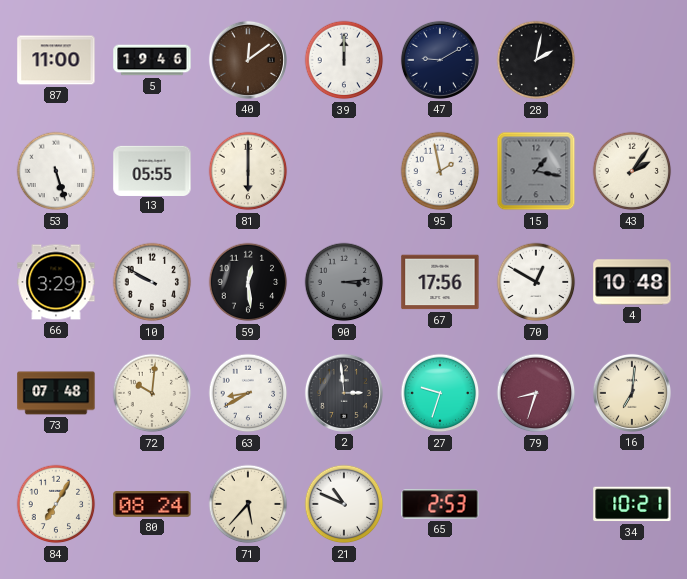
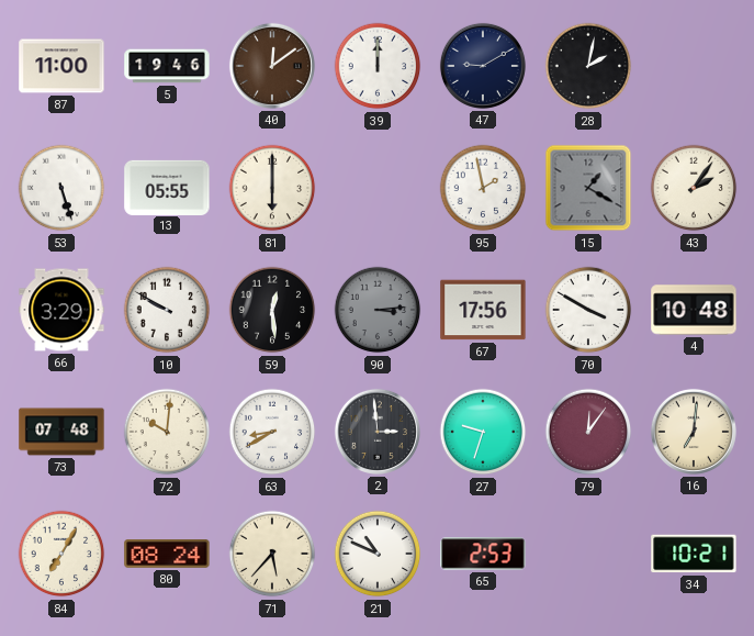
15: 1:17 -> 1:20 (588, 188)
70: 12:50 -> 3:50 (588, 310)
79: 8:33 -> 12:06 (588, 432)
